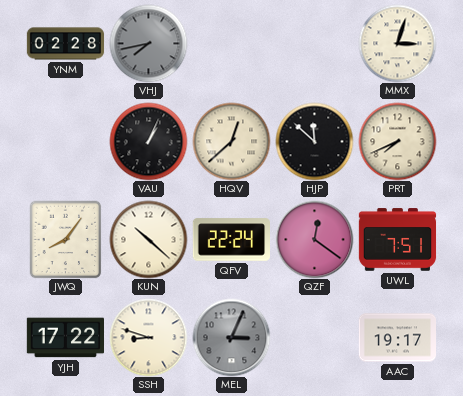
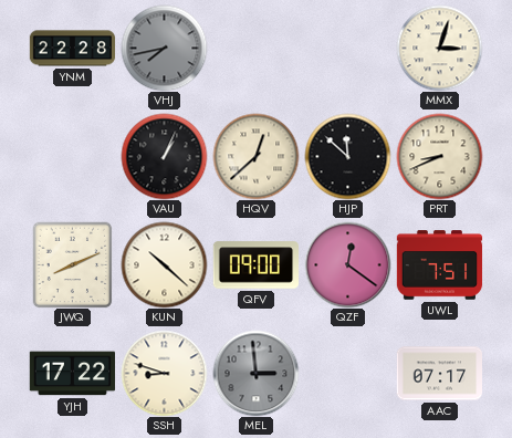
YNM: 02:28 -> 22:28 (72, 49)
PRT: 7:41 -> 8:41 (439, 156)
JWQ: 8:06 -> 8:11 (73, 264)
QFV: 22:24 -> 09:00 (255, 265)
MEL: 3:04 -> 2:59 (255, 373)
AAC: 19:17 -> 07:17 (439, 374)
